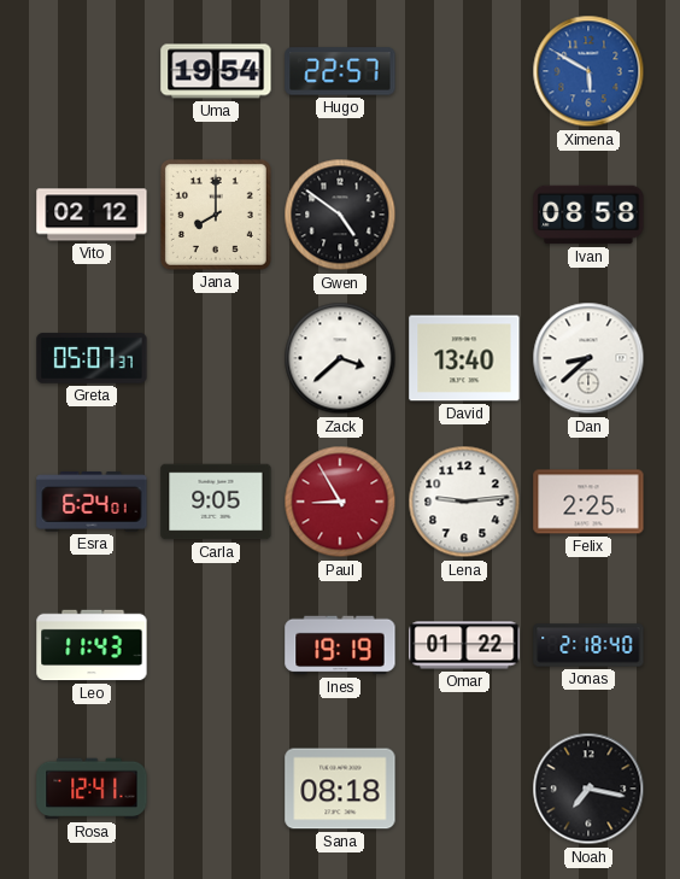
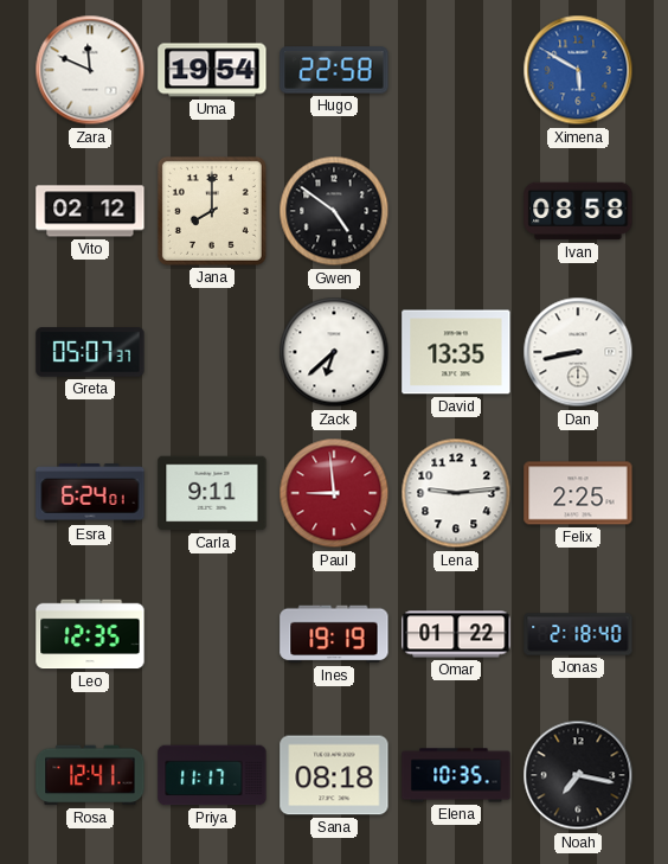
Zara: none -> 11:49 (90, 70)
Hugo: 22:57 -> 22:58 (334, 70)
Zack: 3:38 -> 6:38 (334, 352)
David: 13:40 -> 13:35 (456, 352)
Dan: 8:38 -> 8:43 (578, 352)
Carla: 9:05 -> 9:11 (212, 493)
Paul: 8:55 -> 8:59 (334, 493)
Leo: 11:43 -> 12:35 (90, 634)
Priya: none -> 11:17 (212, 775)
Elena: none -> 10:35 (456, 775)
